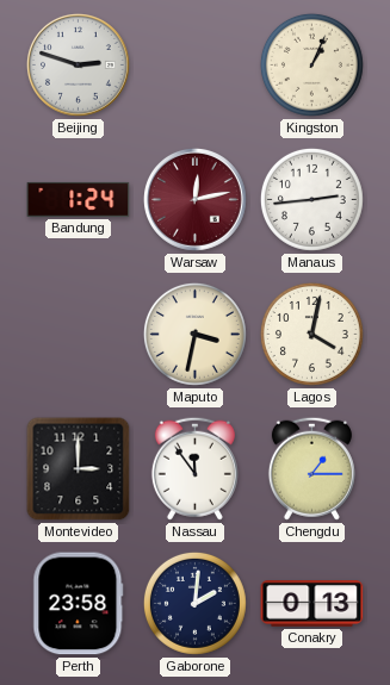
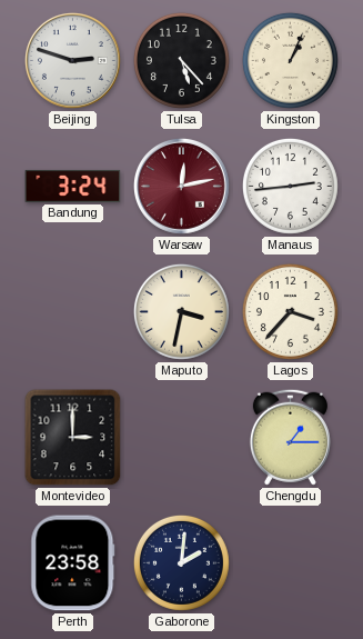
Tulsa: none -> 5:23 (181, 60)
Bandung: 1:24 -> 3:24 (73, 186)
Lagos: 4:02 -> 3:37 (290, 311)
Nassau: 11:54 -> none (194, 468)
Conakry: 0:13 -> none (312, 604)
